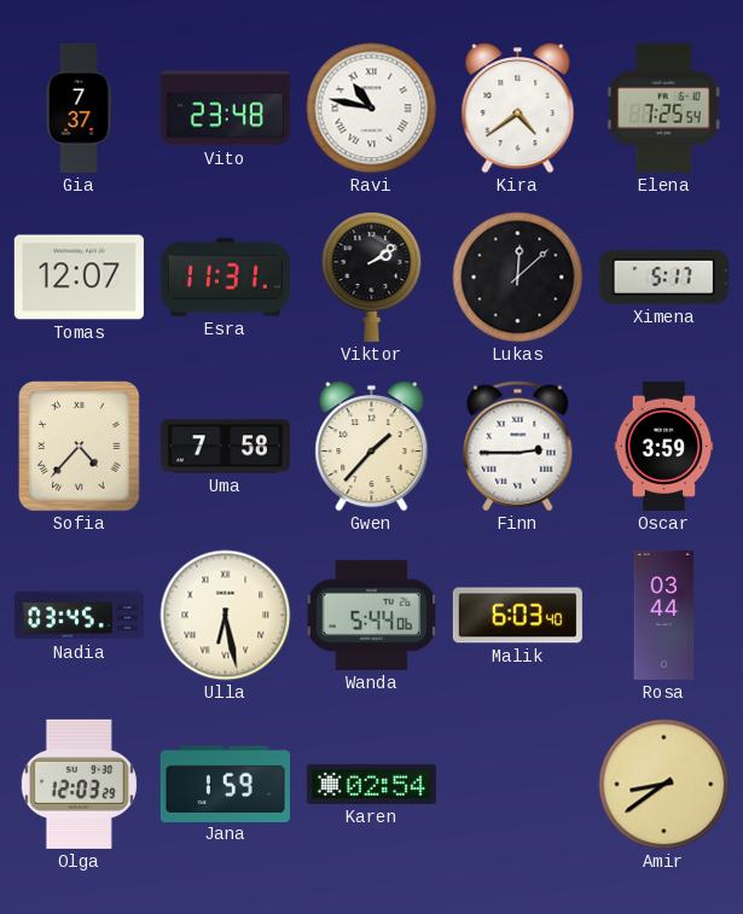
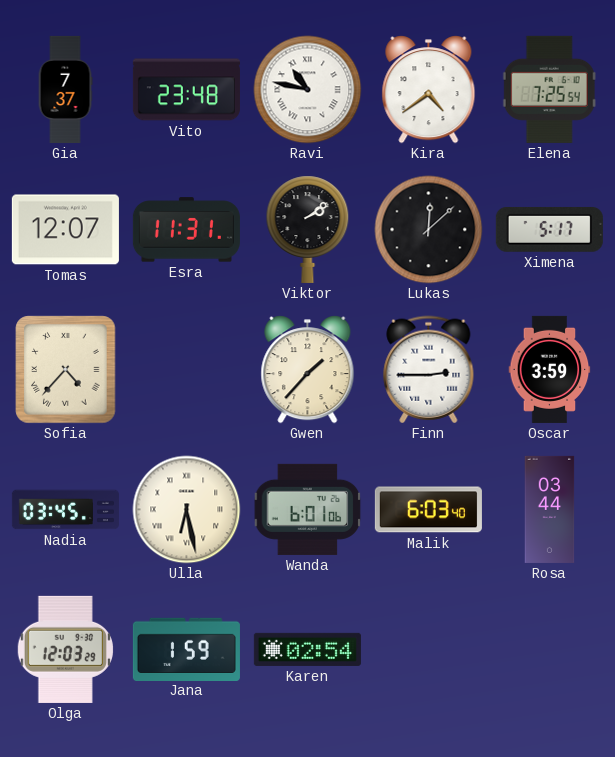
Uma: 7:58 -> none (225, 447)
Wanda: 5:44 -> 6:01 (308, 509)
Amir: 8:39 -> none (664, 785)
